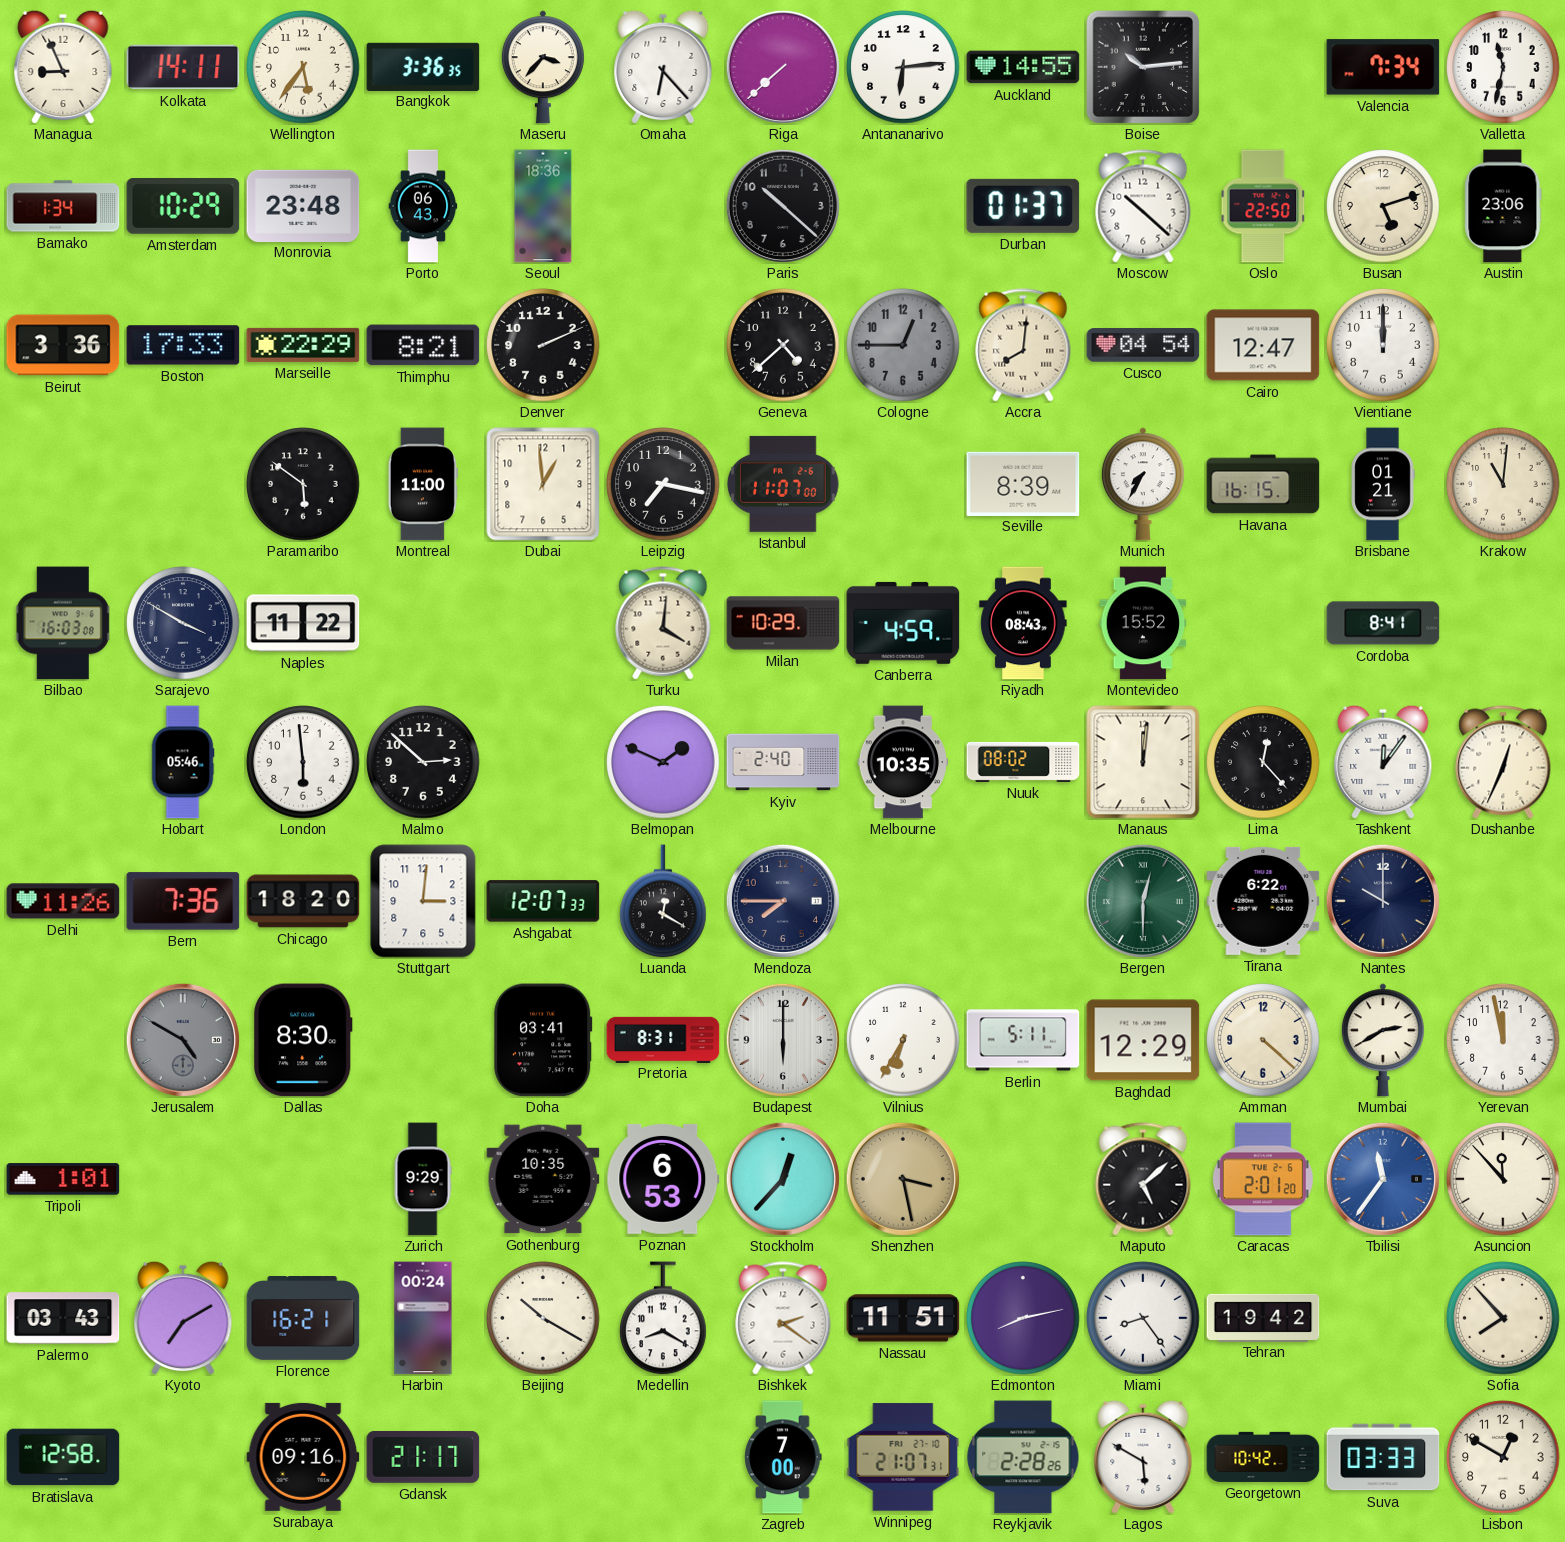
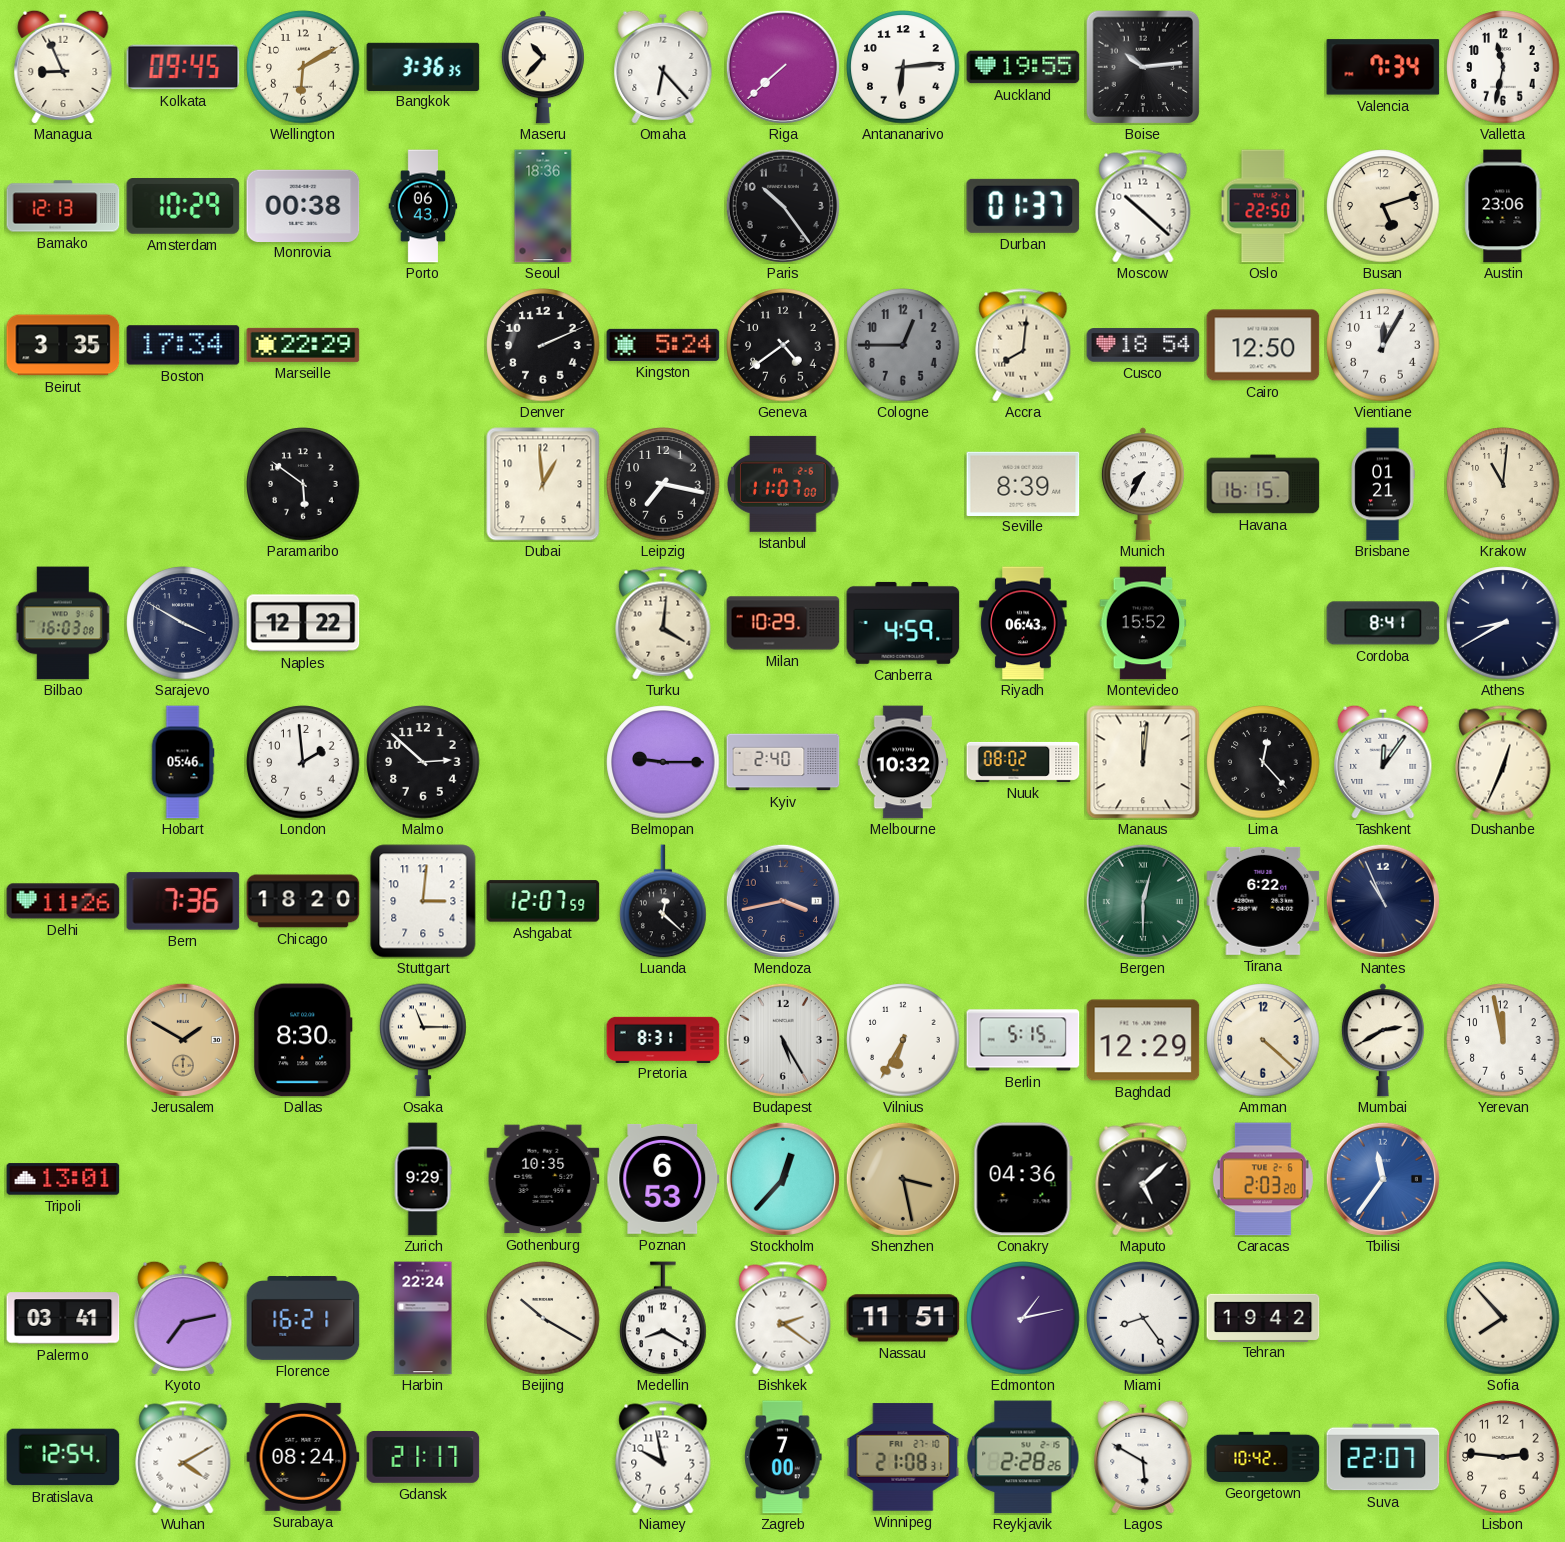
Kolkata: 14:11 -> 09:45 (183, 67)
Wellington: 5:36 -> 6:10 (303, 67)
Maseru: 3:37 -> 10:37 (543, 67)
Auckland: 14:55 -> 19:55 (1023, 67)
Bamako: 1:34 -> 12:13 (63, 206)
Monrovia: 23:48 -> 00:38 (303, 205)
Paris: 10:22 -> 10:24 (783, 206)
Beirut: 3:36 -> 3:35 (63, 345)
Boston: 17:33 -> 17:34 (183, 345)
Thimphu: 8:21 -> none (423, 345)
Kingston: none -> 5:24 (663, 345)
Geneva: 4:38 -> 4:39 (783, 345)
Cusco: 04:54 -> 18:54 (1143, 345)
Cairo: 12:47 -> 12:50 (1263, 345)
Vientiane: 12:00 -> 12:05 (1383, 345)
Montreal: 11:00 -> none (423, 484)
Naples: 11:22 -> 12:22 (303, 623)
Riyadh: 08:43 -> 06:43 (1023, 623)
Athens: none -> 8:40 (1503, 623)
London: 5:59 -> 1:59 (303, 762)
Belmopan: 1:49 -> 9:15 (663, 762)
Melbourne: 10:35 -> 10:32 (902, 762)
Ashgabat: 12:07:33 -> 12:07:59 (543, 901)
Luanda: 12:20 -> 12:22 (663, 901)
Mendoza: 7:45 -> 3:43 (783, 901)
Nantes: 10:00 -> 10:56 (1383, 901)
Jerusalem: 4:50 -> 1:50 (183, 1040)
Jerusalem dial: grey -> champagne (183, 1040)
Osaka: none -> 11:15 (423, 1040)
Doha: 03:41 -> none (543, 1040)
Budapest: 6:00 -> 5:25 (783, 1040)
Berlin: 5:11 -> 5:15 (1023, 1040)
Tripoli: 1:01 -> 13:01 (63, 1179)
Conakry: none -> 04:36 (1023, 1179)
Caracas: 2:01 -> 2:03 (1263, 1179)
Asuncion: 11:53 -> none (1503, 1179)
Palermo: 03:43 -> 03:41 (63, 1318)
Kyoto: 7:10 -> 7:13 (183, 1318)
Harbin: 00:24 -> 22:24 (423, 1318)
Edmonton: 8:13 -> 1:13 (1023, 1318)
Bratislava: 12:58 -> 12:54 (63, 1457)
Wuhan: none -> 4:10 (183, 1457)
Surabaya: 09:16 -> 08:24 (303, 1457)
Niamey: none -> 9:58 (663, 1457)
Winnipeg: 21:07 -> 21:08 (903, 1457)
Suva: 03:33 -> 22:07 (1383, 1457)
Lisbon: 12:50 -> 2:46 (1503, 1457)
